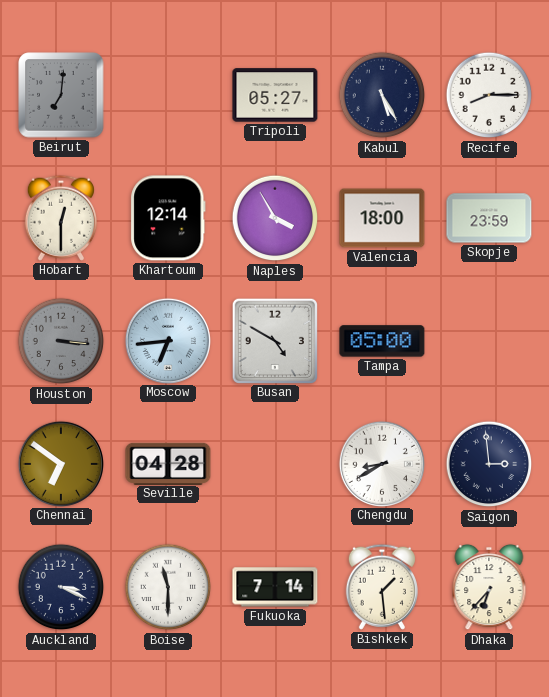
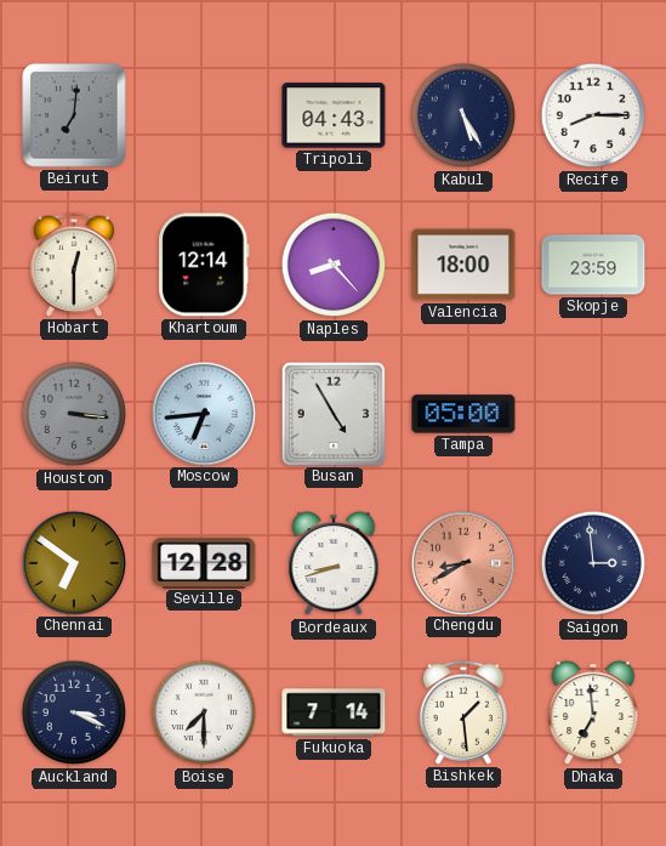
Tripoli: 05:27 -> 04:43 (334, 115)
Naples: 3:55 -> 8:23 (334, 265)
Busan: 4:50 -> 4:55 (332, 413)
Seville: 04:28 -> 12:28 (204, 562)
Bordeaux: none -> 8:42 (334, 563)
Chengdu dial: white -> salmon (462, 562)
Boise: 11:30 -> 7:30 (204, 712)
Dhaka: 6:37 -> 6:59 (593, 712)
